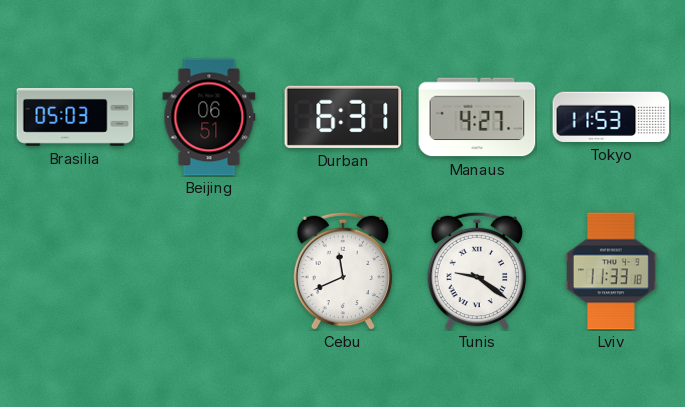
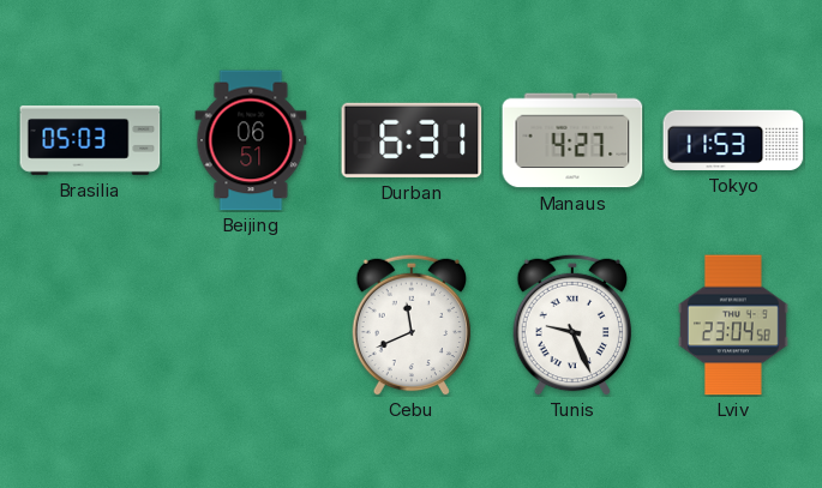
Tunis: 9:21 -> 9:26 (572, 325)
Lviv: 11:33 -> 23:04 (733, 325)
